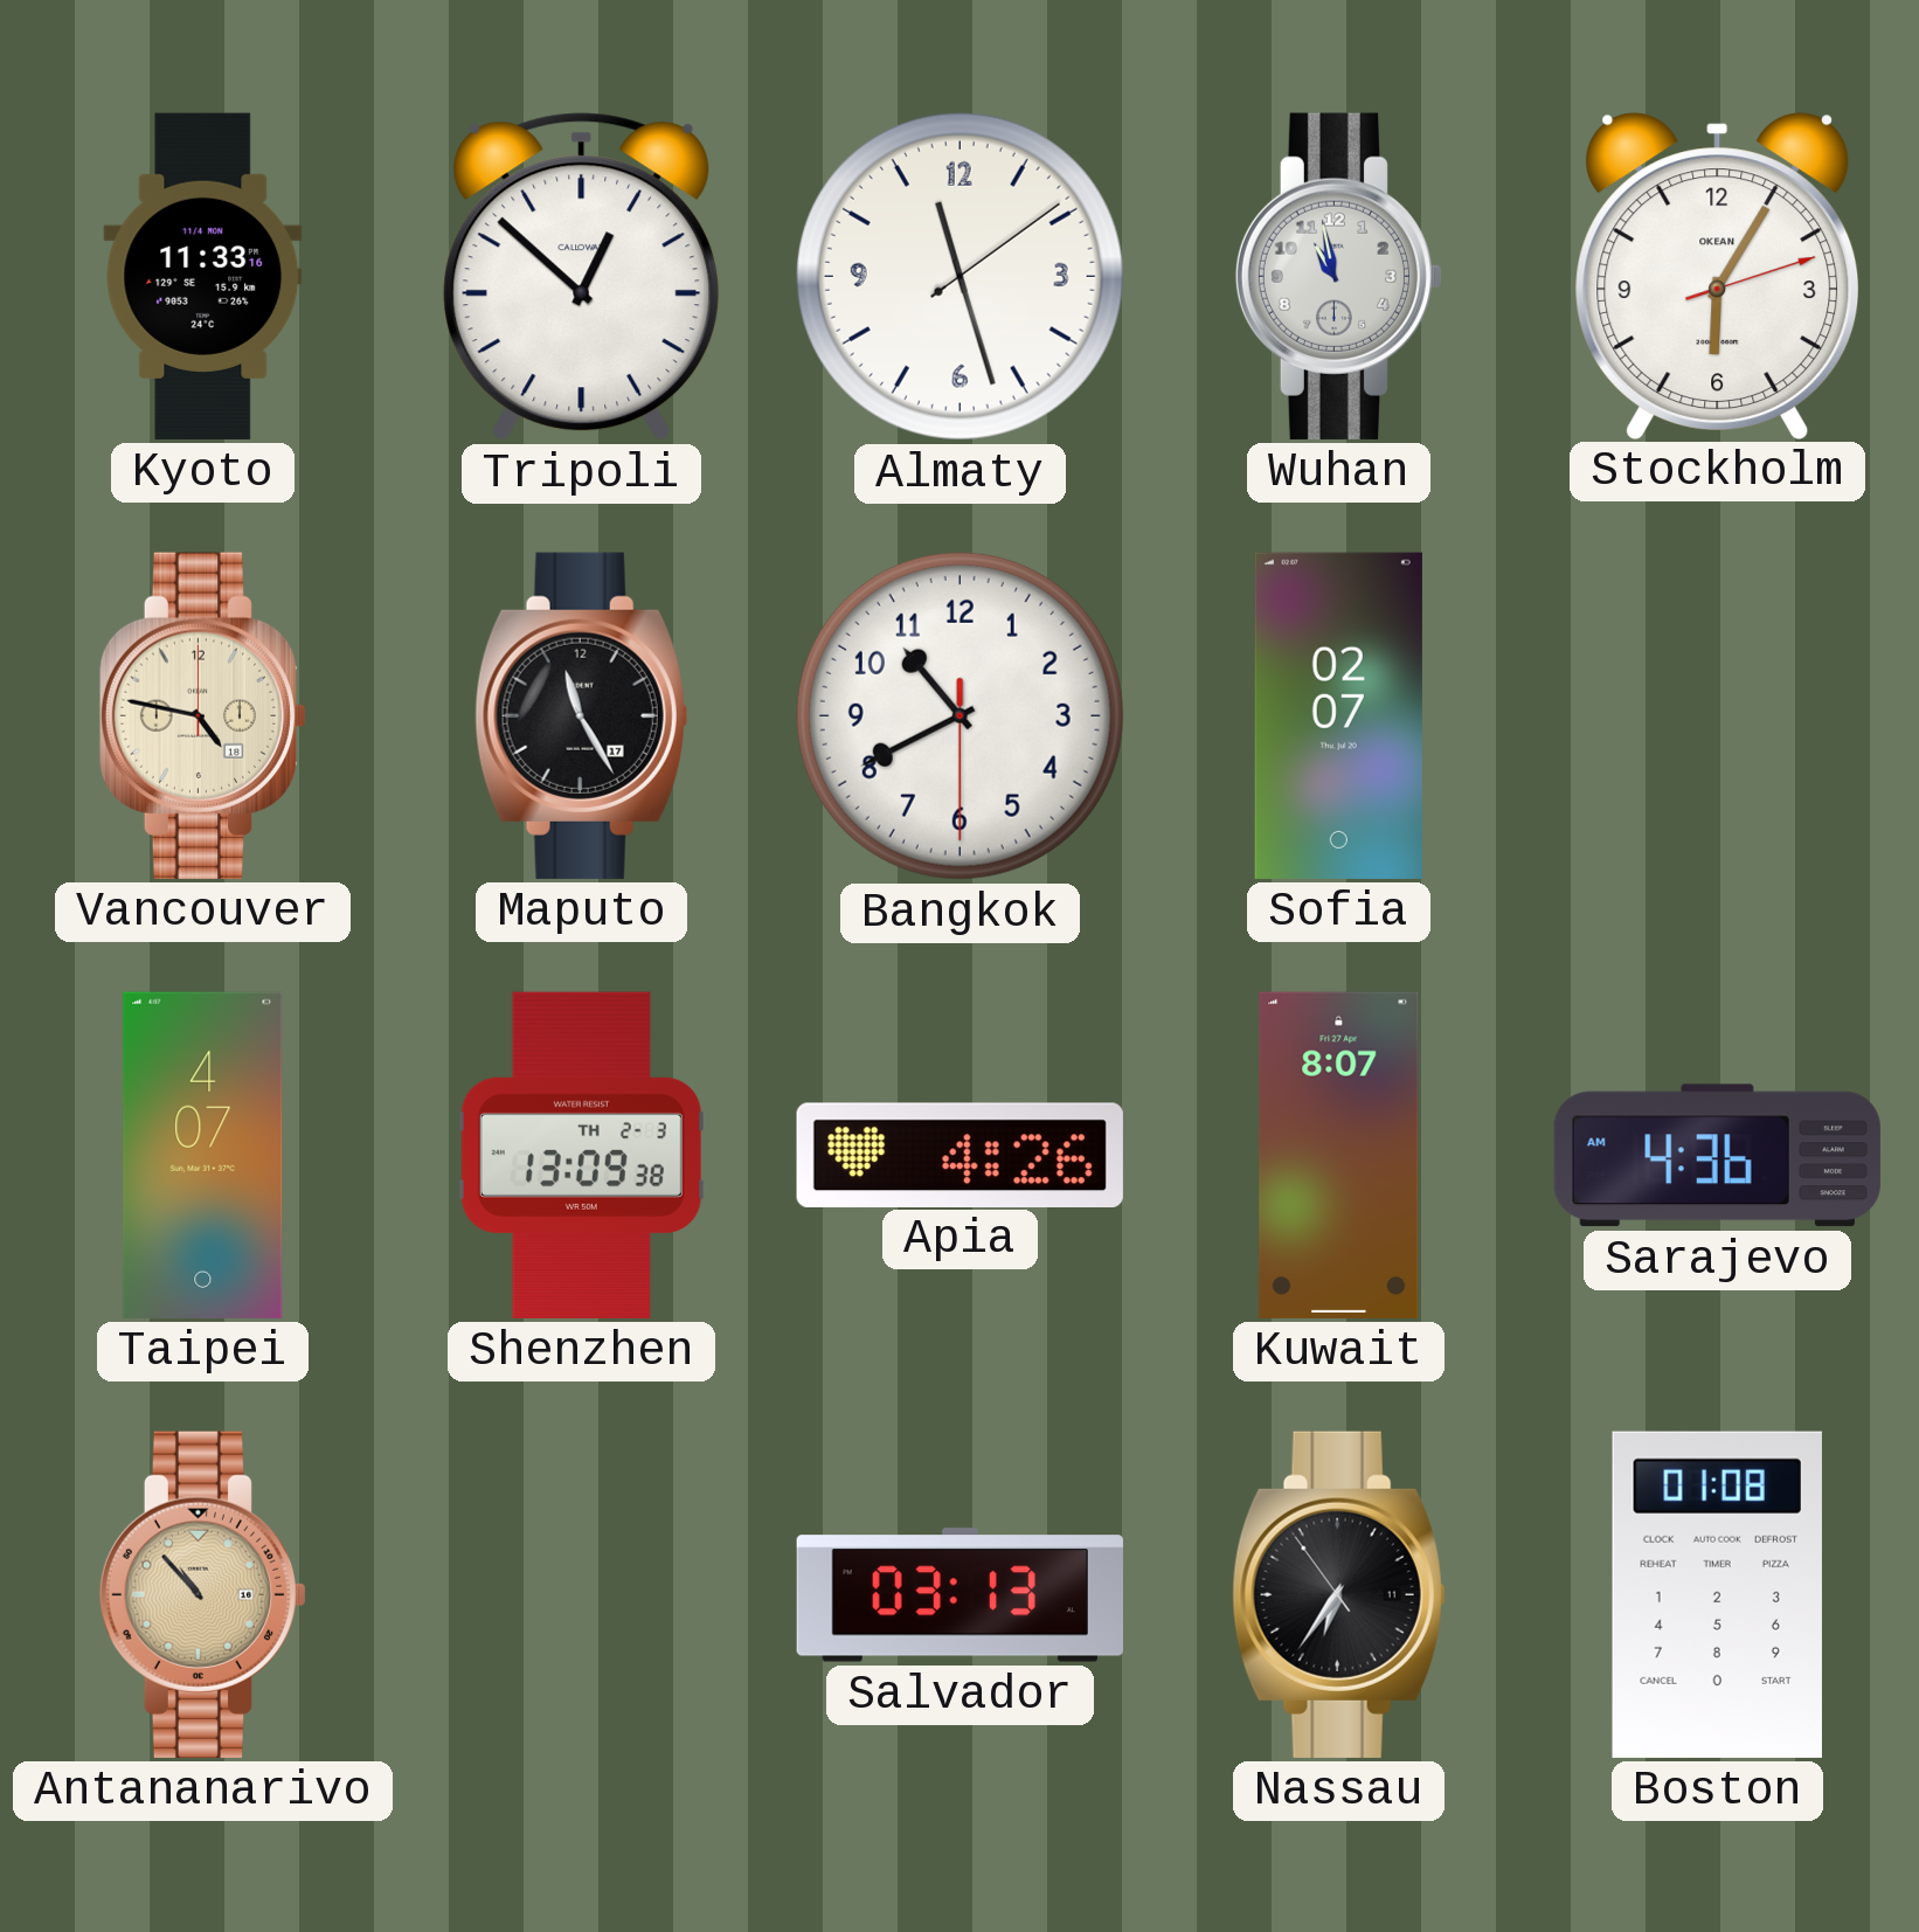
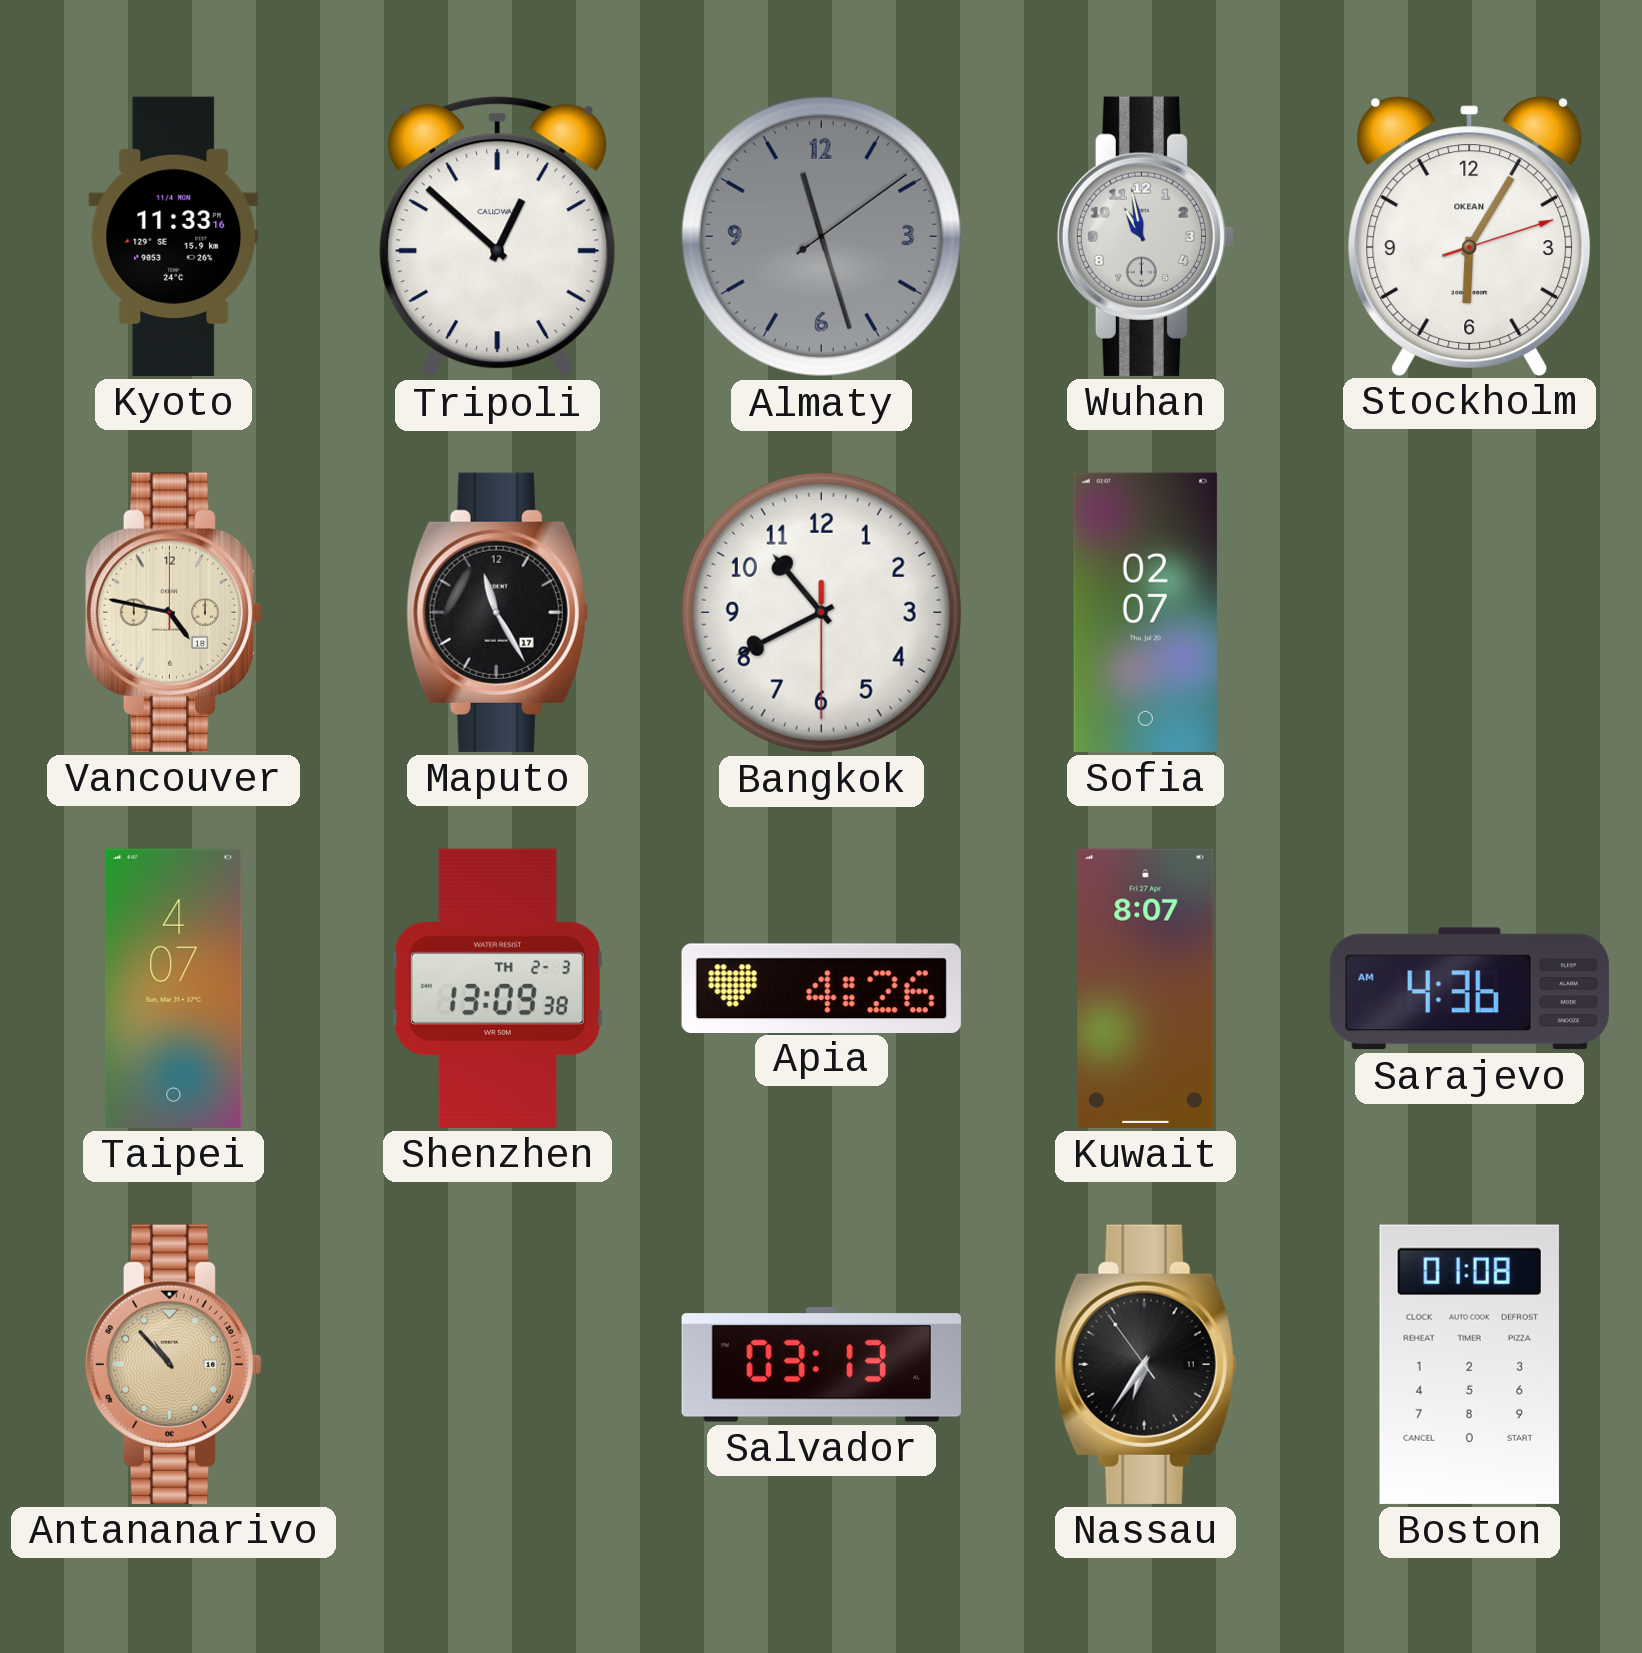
Almaty dial: white -> grey (821, 236)
